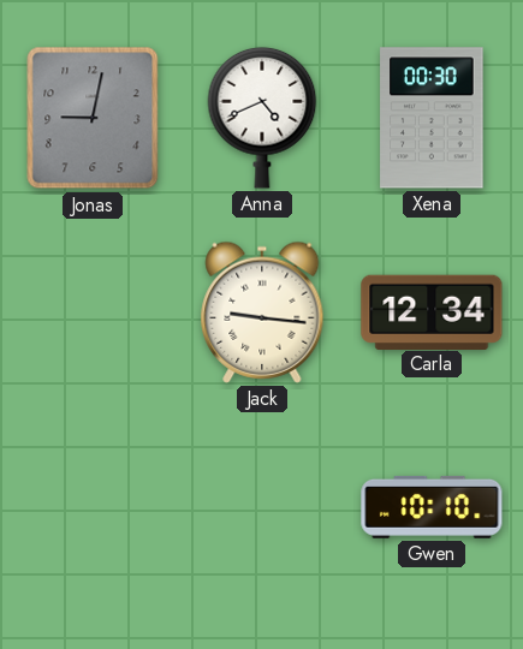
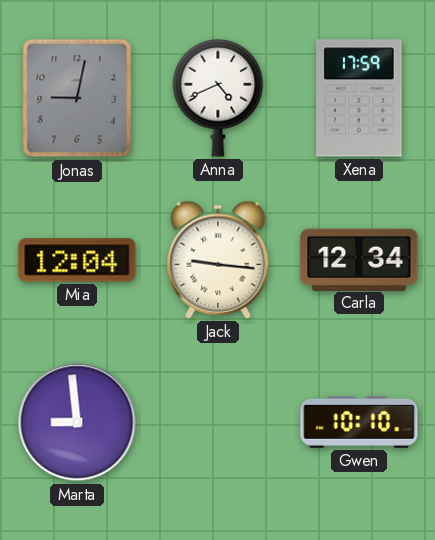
Xena: 00:30 -> 17:59 (359, 98)
Mia: none -> 12:04 (77, 260)
Marta: none -> 8:59 (77, 422)
